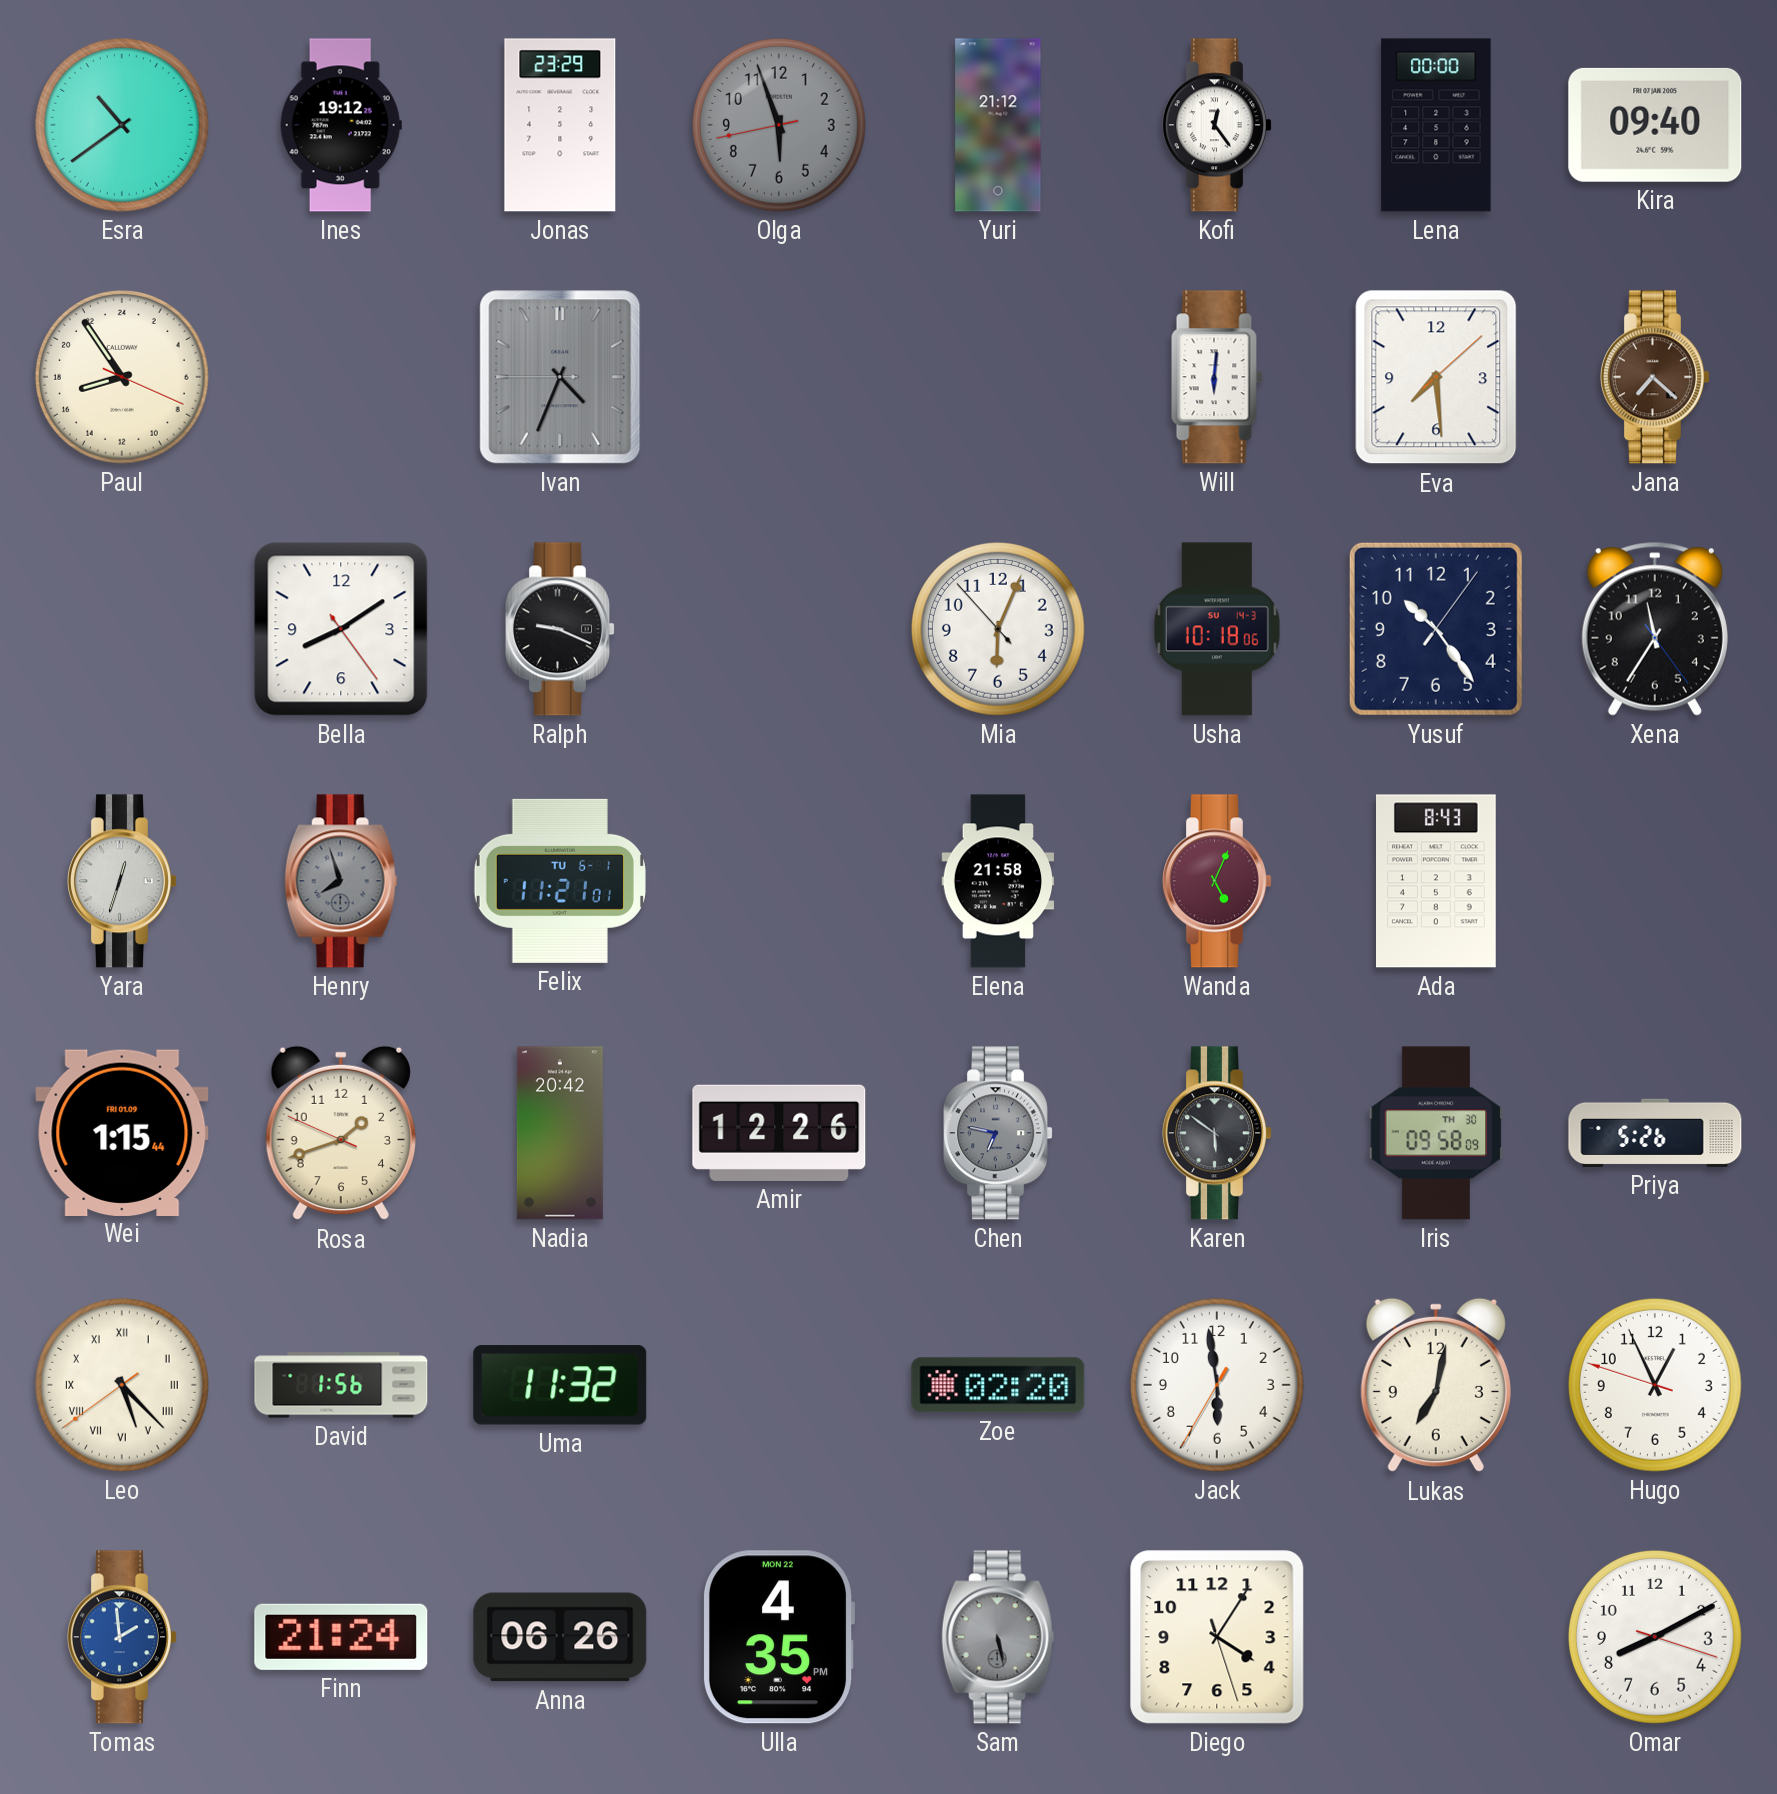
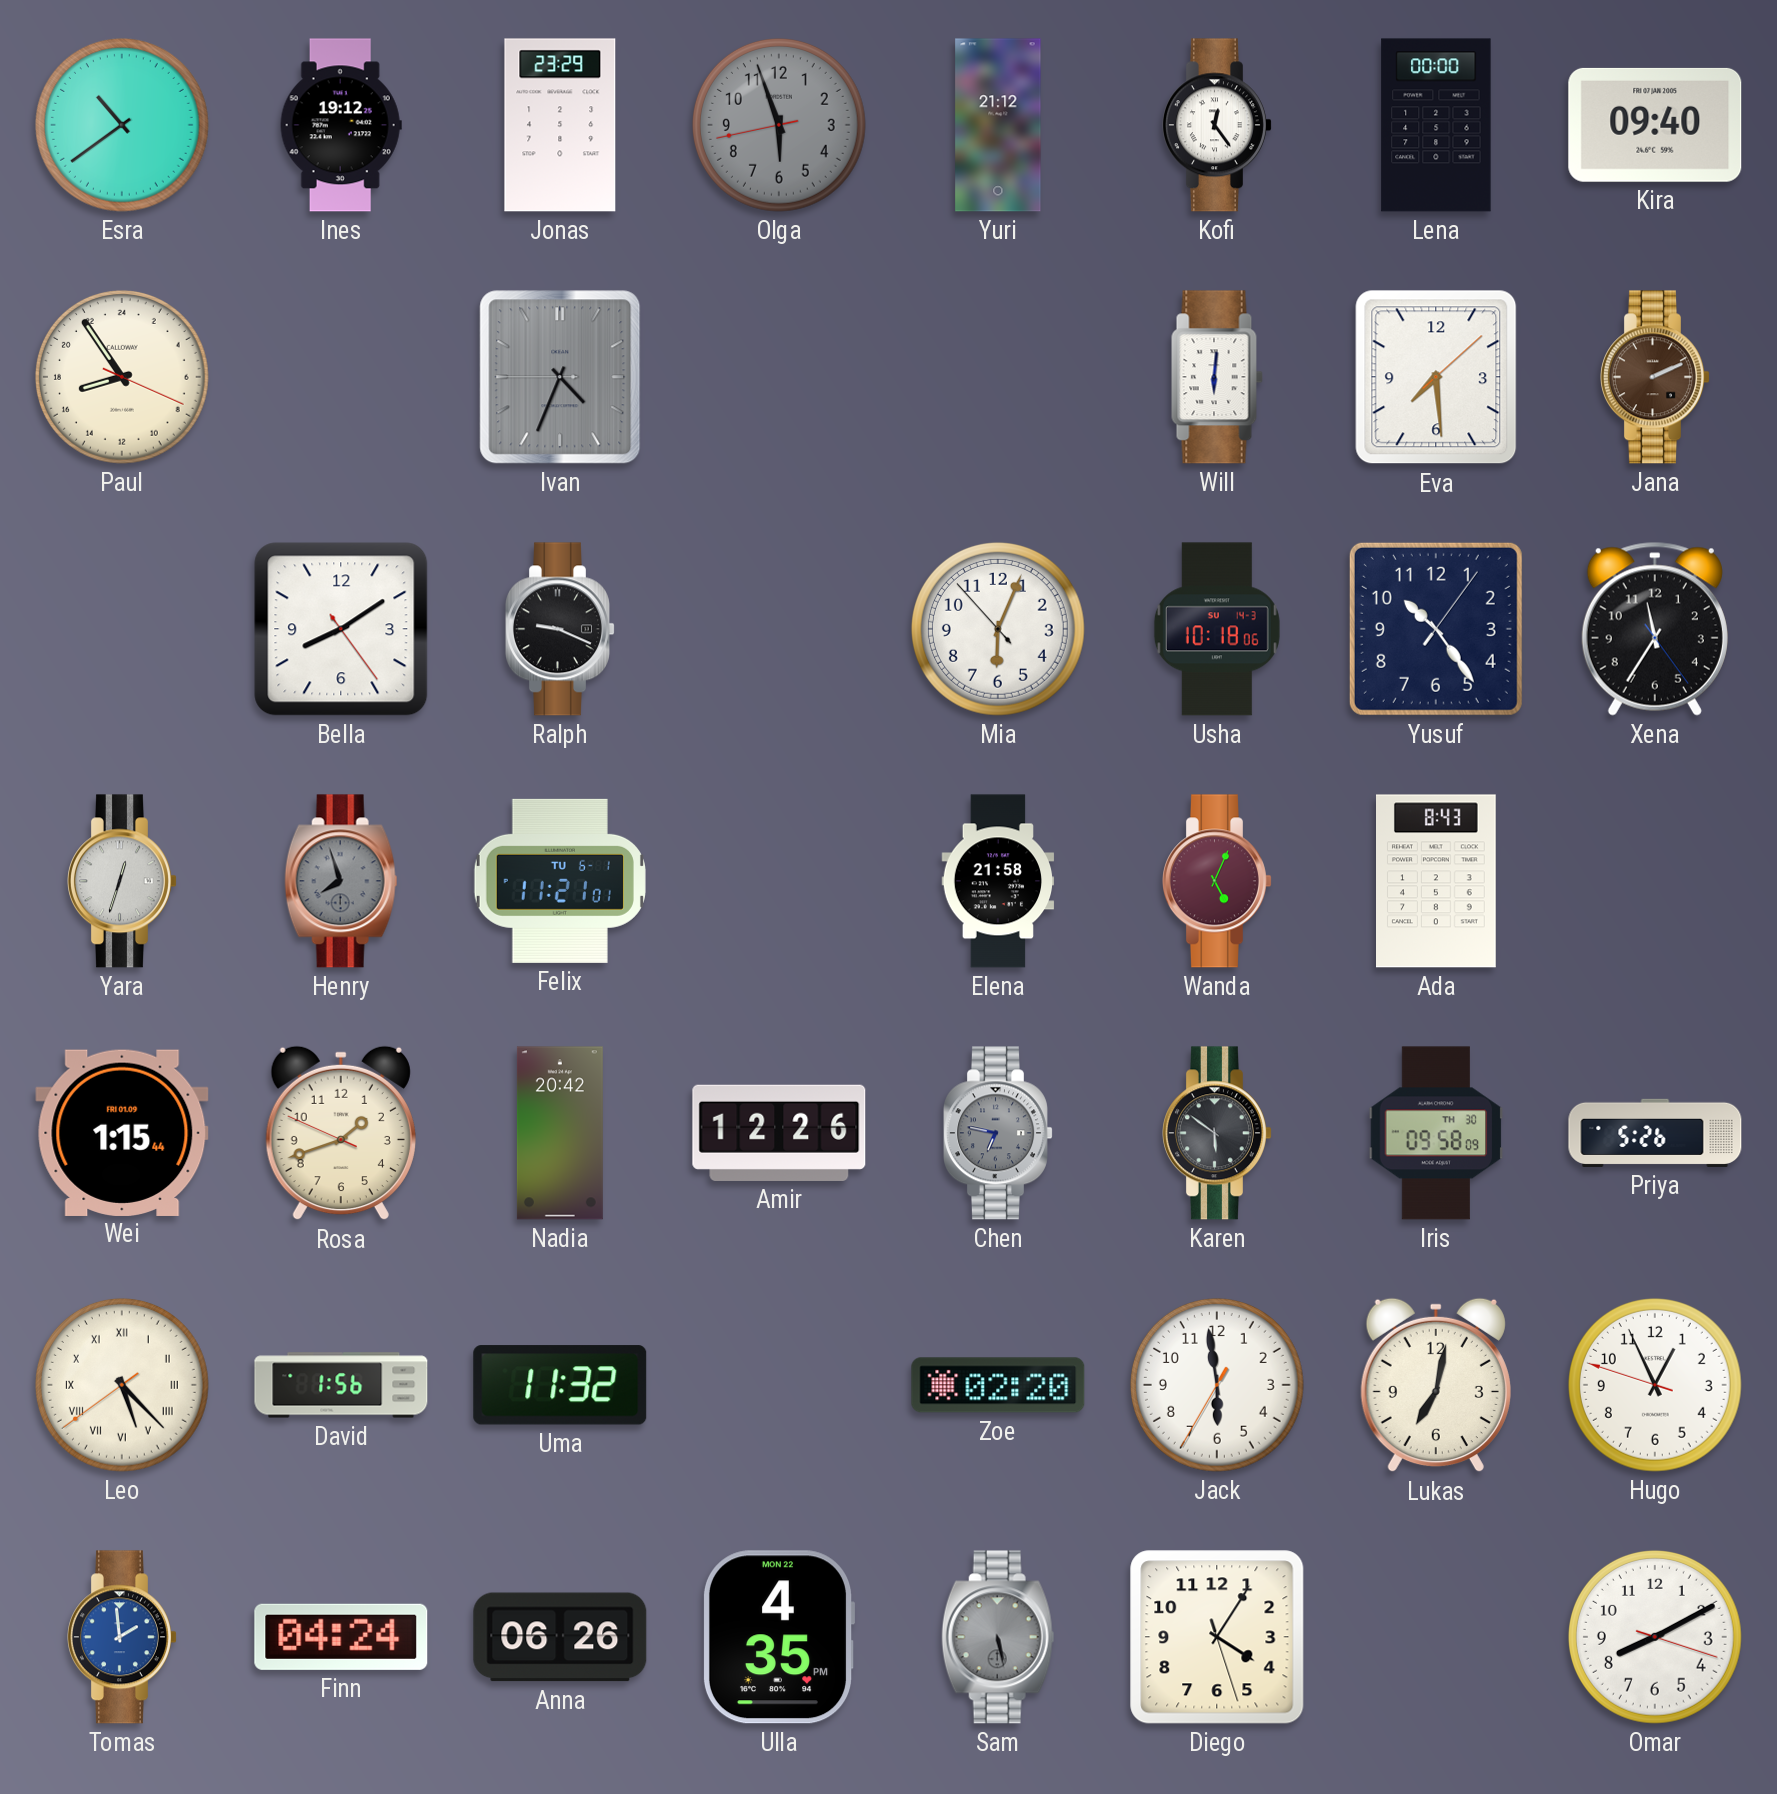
Jana: 7:22 -> 2:11 (1656, 377)
Finn: 21:24 -> 04:24 (341, 1637)
